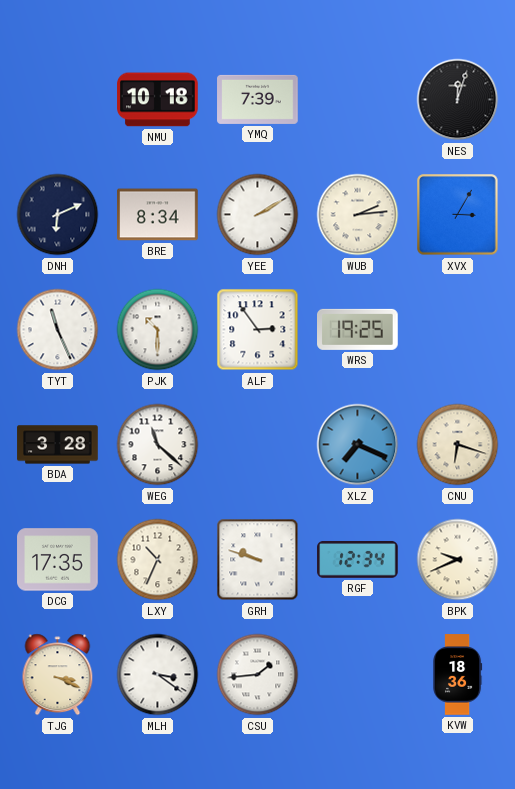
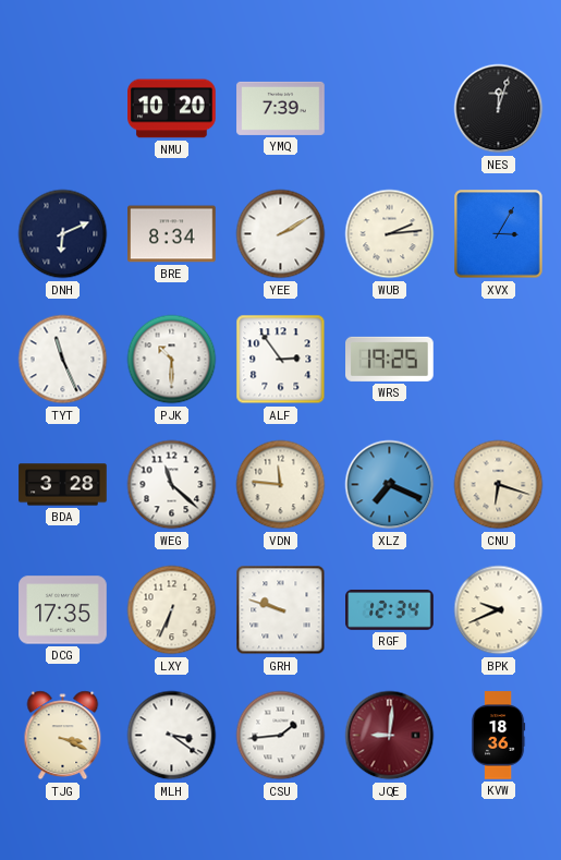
NMU: 10:18 -> 10:20 (172, 109)
VDN: none -> 11:46 (281, 485)
LXY: 10:34 -> 6:34 (172, 610)
JQE: none -> 9:01 (390, 736)
